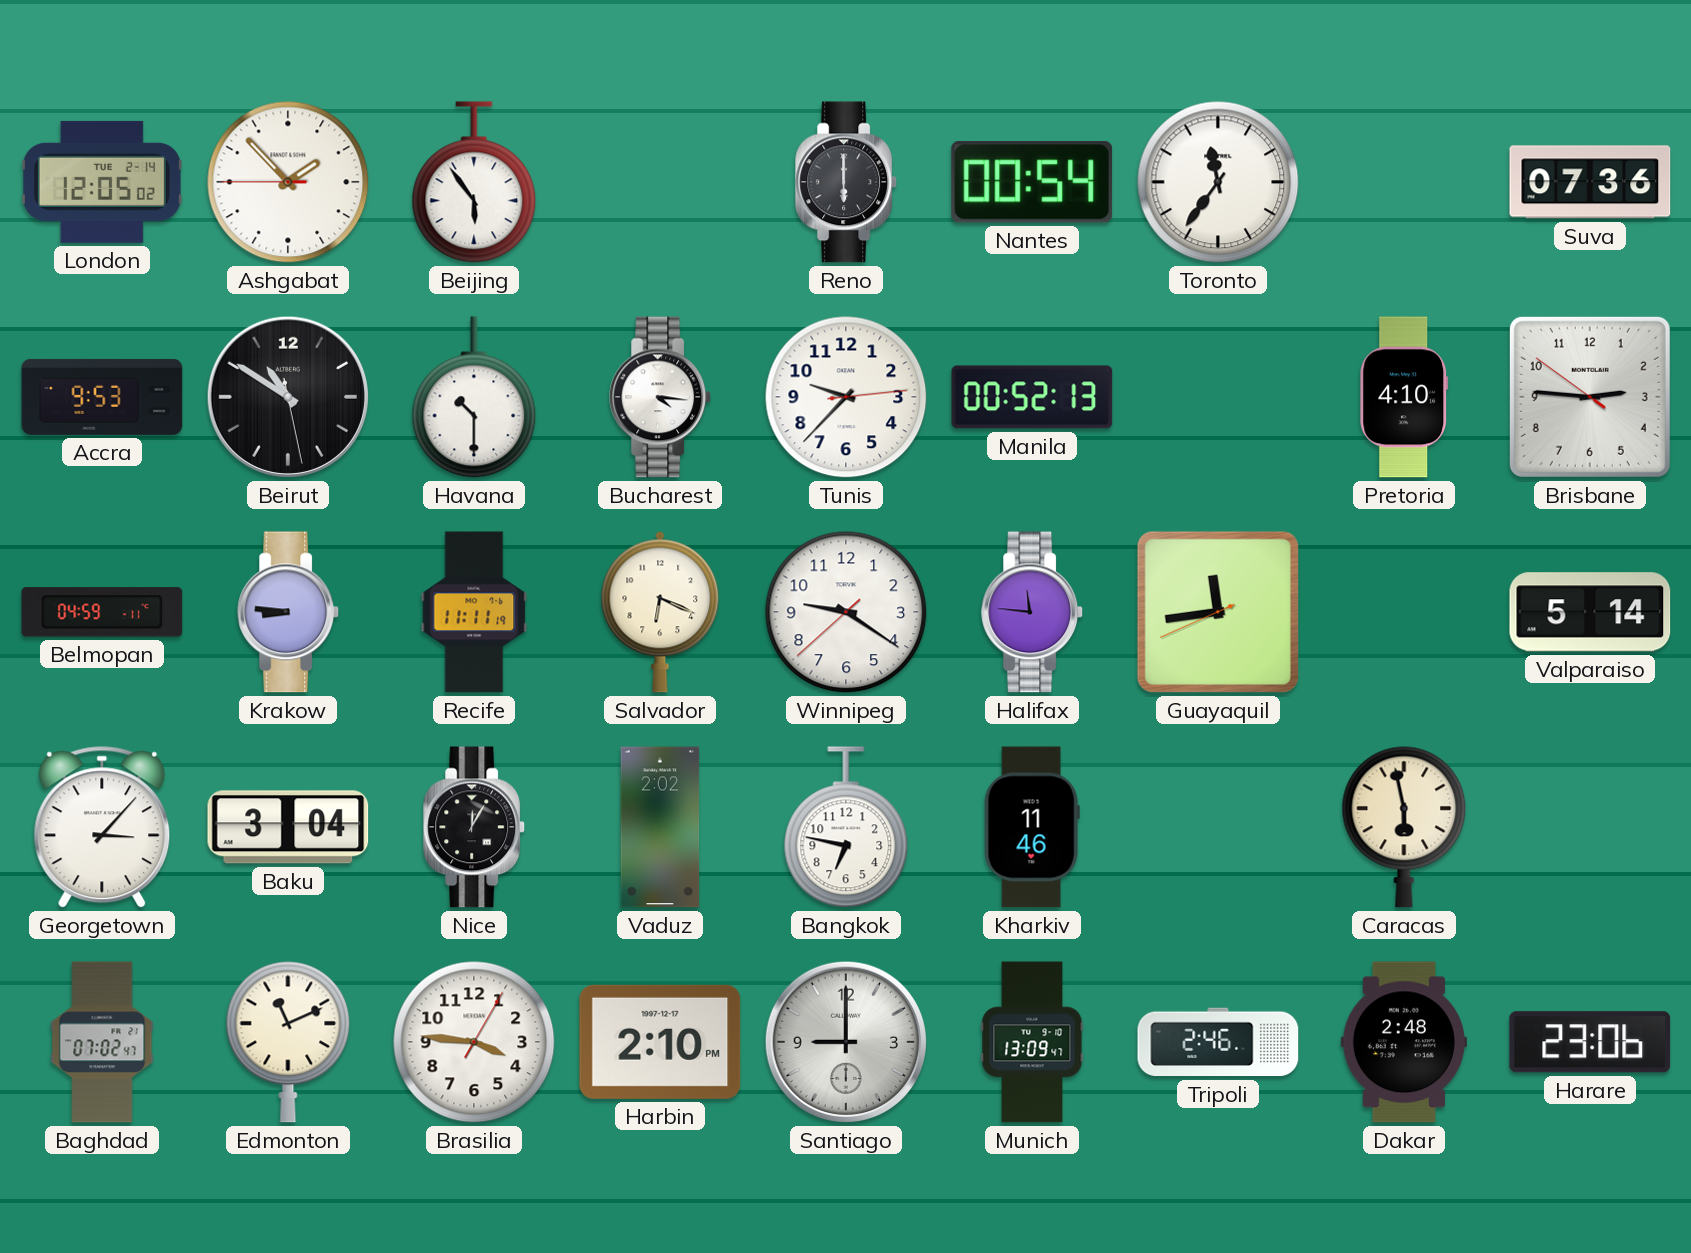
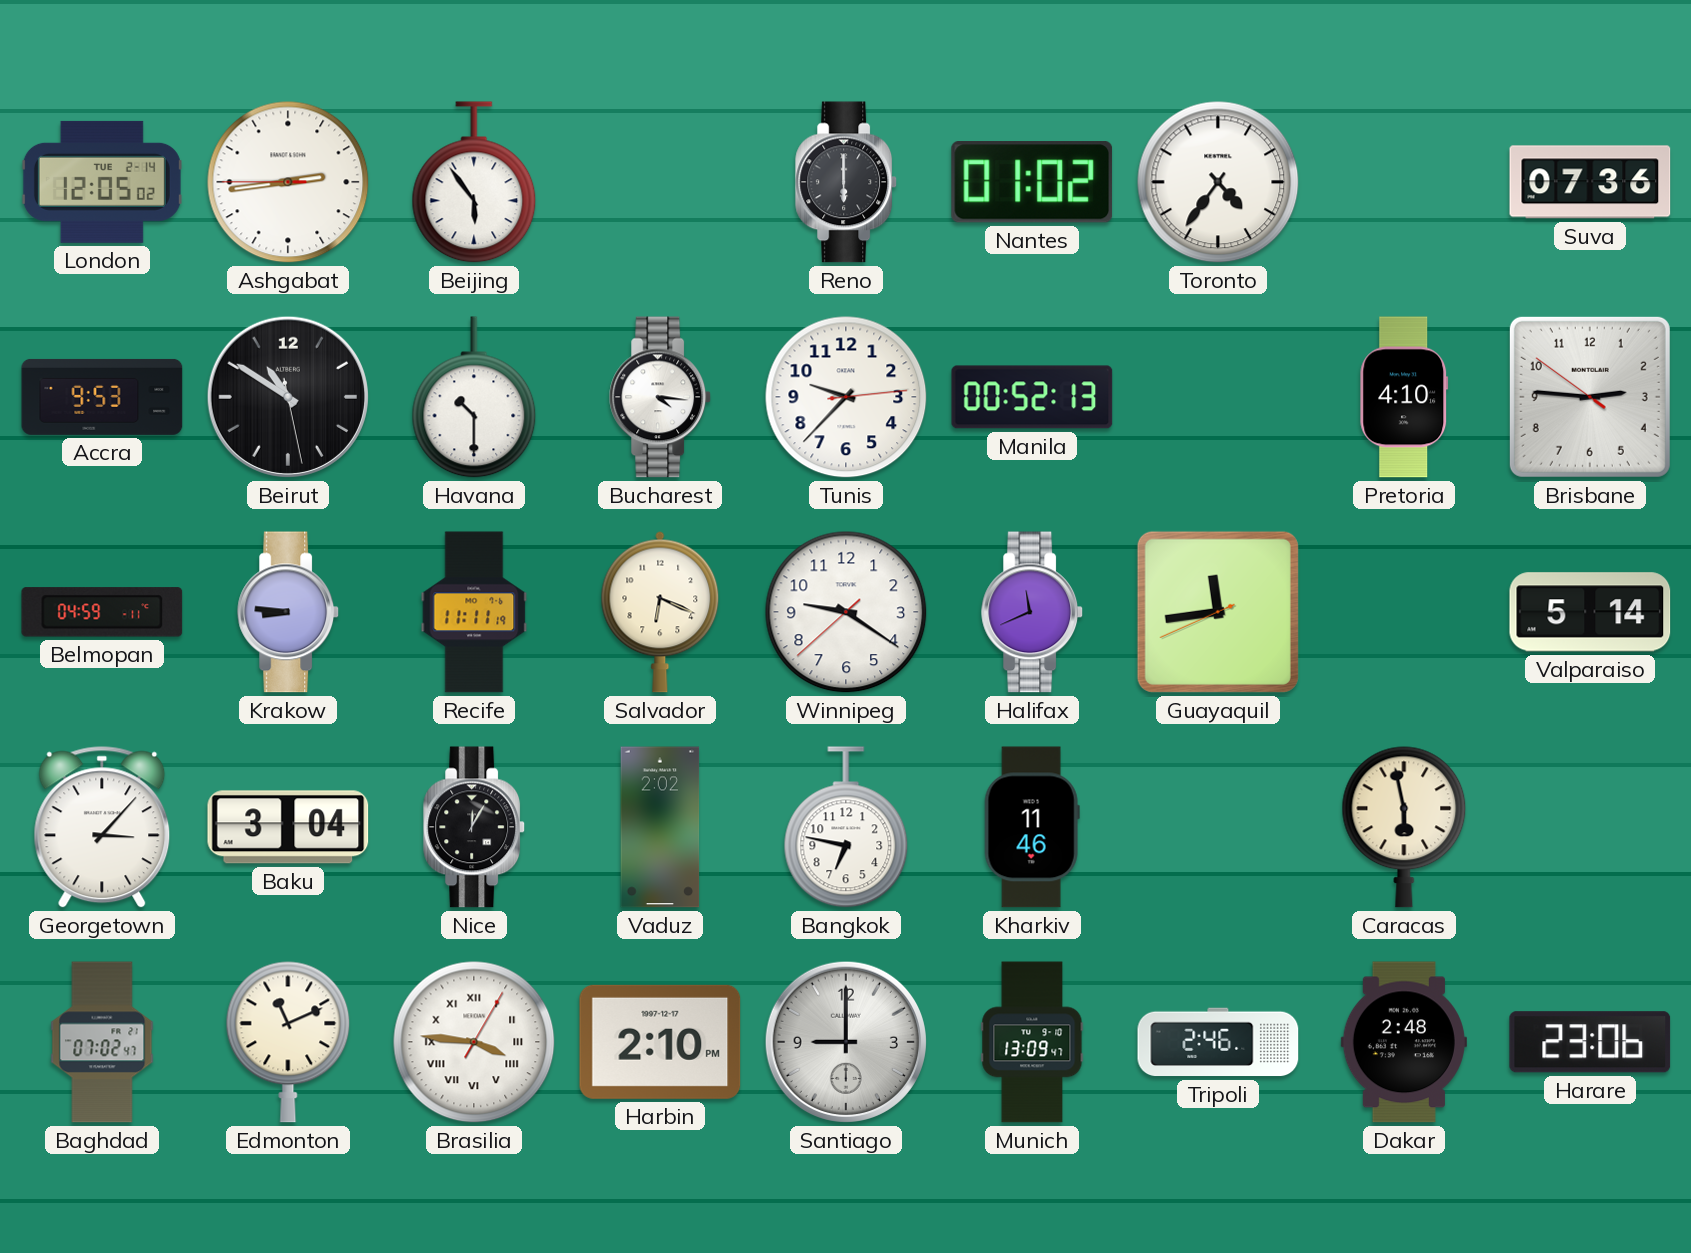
Ashgabat: 1:52 -> 2:43 (288, 182)
Nantes: 00:54 -> 01:02 (1032, 182)
Toronto: 11:36 -> 4:36 (1218, 182)
Halifax: 11:46 -> 11:41 (1033, 612)
Brasilia numerals: Arabic -> Roman (474, 1042)
